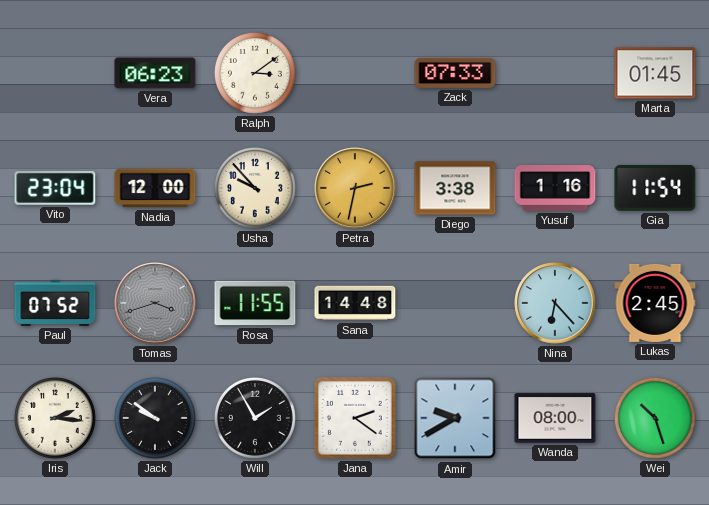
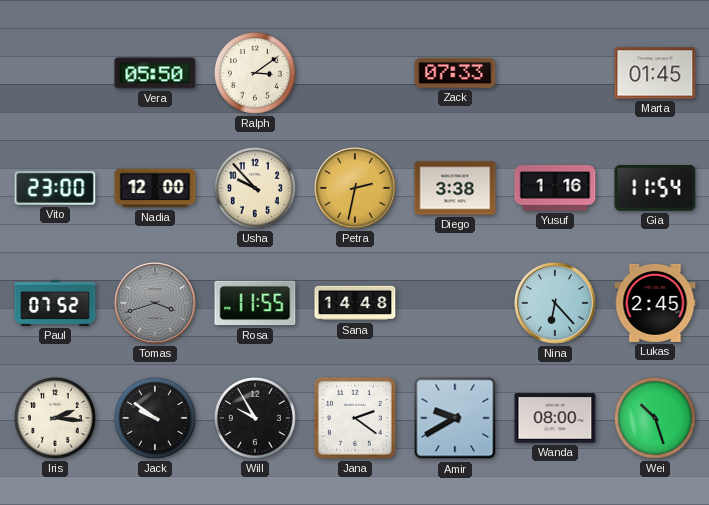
Vera: 06:23 -> 05:50 (155, 73)
Vito: 23:04 -> 23:00 (55, 189)
Will: 1:55 -> 9:55 (255, 418)
